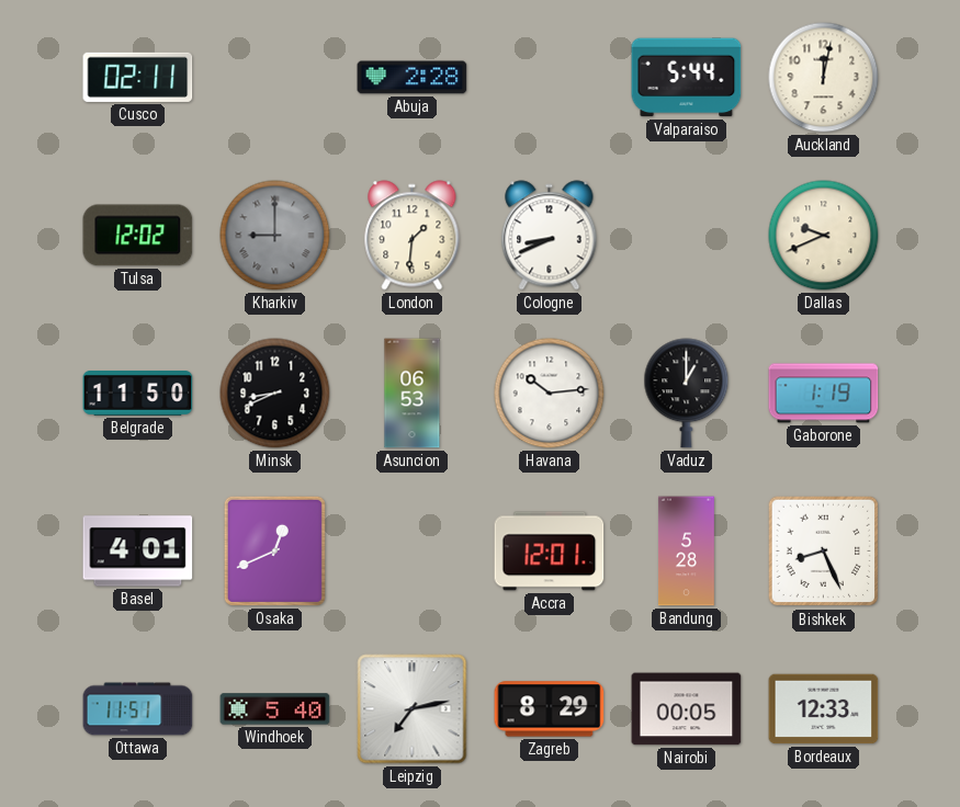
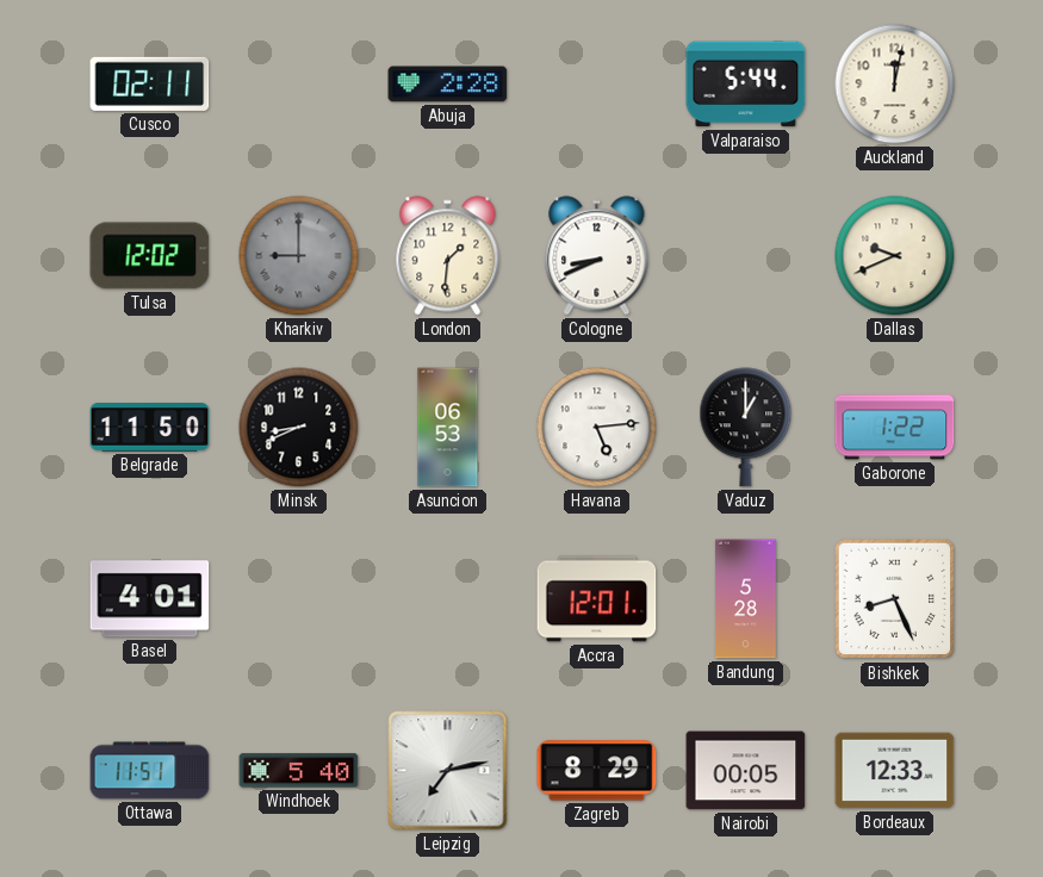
Havana: 10:14 -> 5:14 (597, 428)
Gaborone: 1:19 -> 1:22 (895, 428)
Osaka: 12:41 -> none (274, 550)
